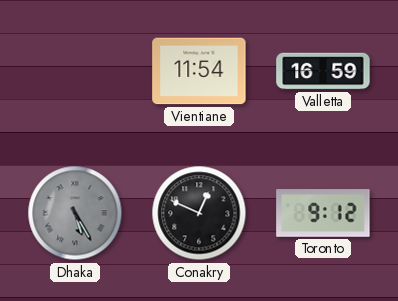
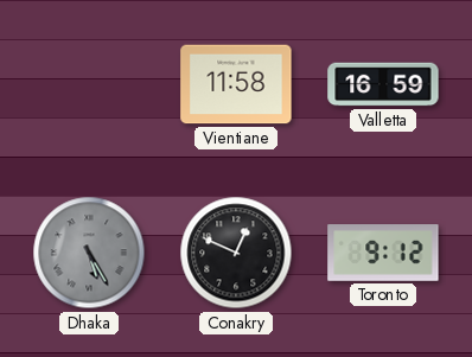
Vientiane: 11:54 -> 11:58 (236, 84)
